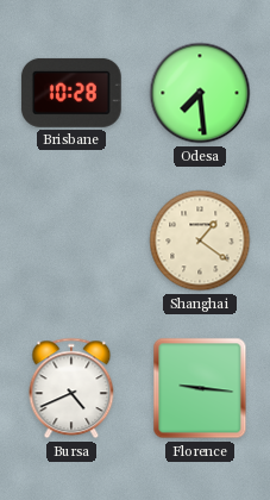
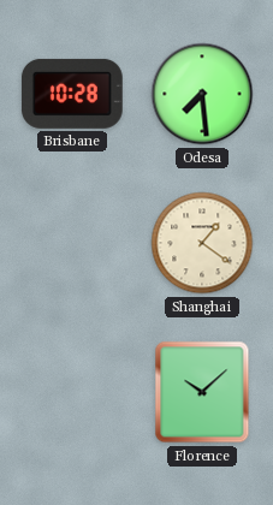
Bursa: 4:41 -> none (71, 388)
Florence: 9:16 -> 10:08 (202, 392)
